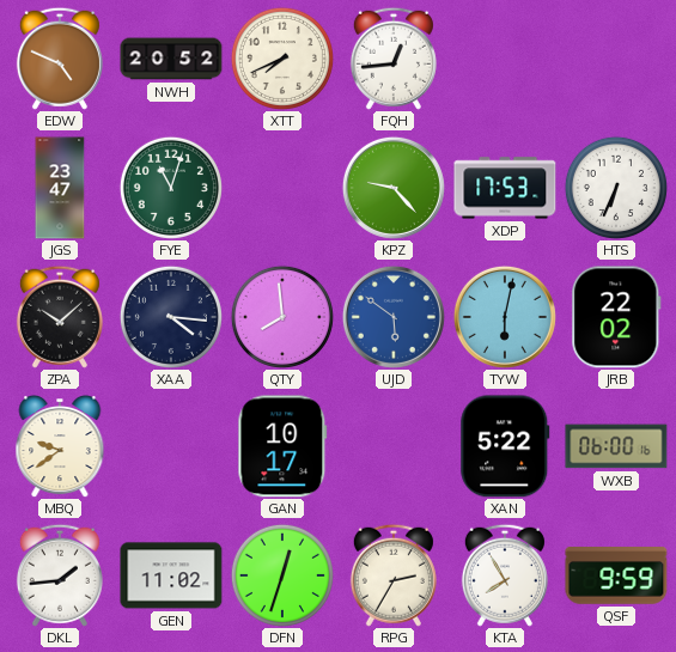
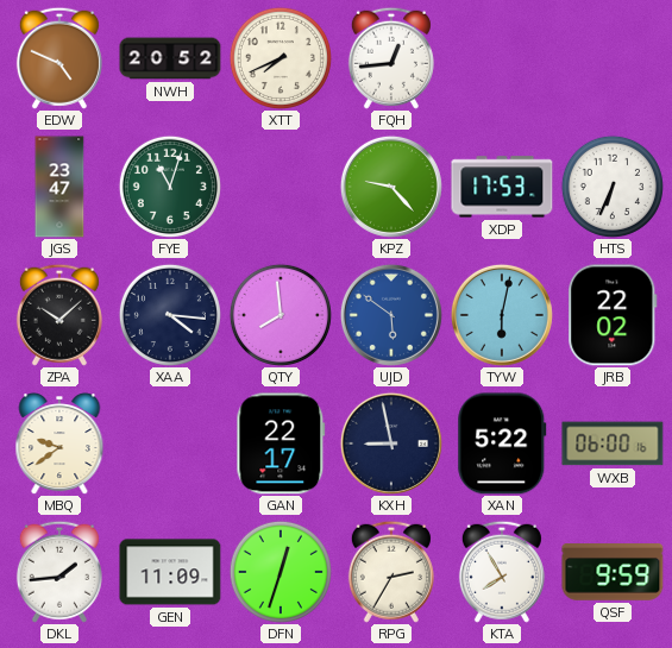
GAN: 10:17 -> 22:17 (281, 443)
KXH: none -> 8:58 (391, 443)
GEN: 11:02 -> 11:09 (170, 572)
